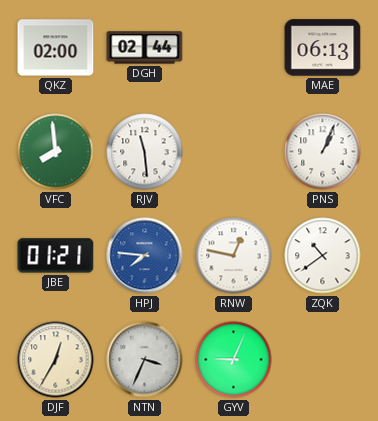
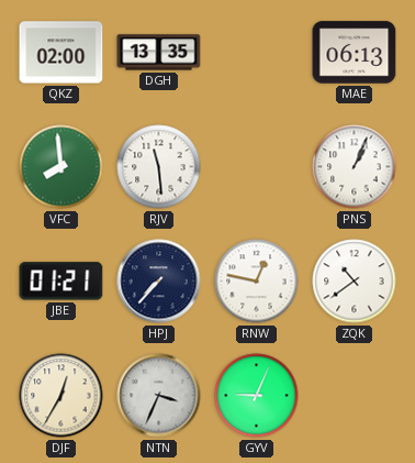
DGH: 02:44 -> 13:35 (159, 53)
HPJ: 7:46 -> 7:37 (159, 282)
HPJ dial: blue -> navy (159, 282)
